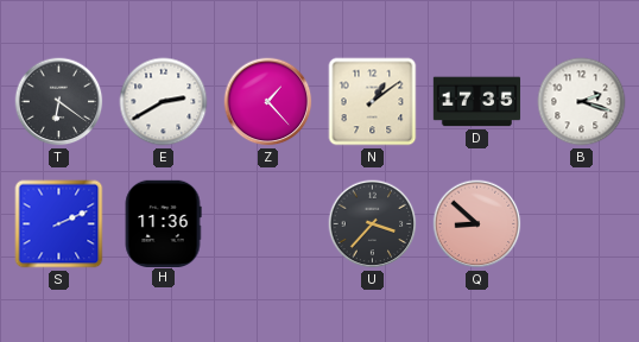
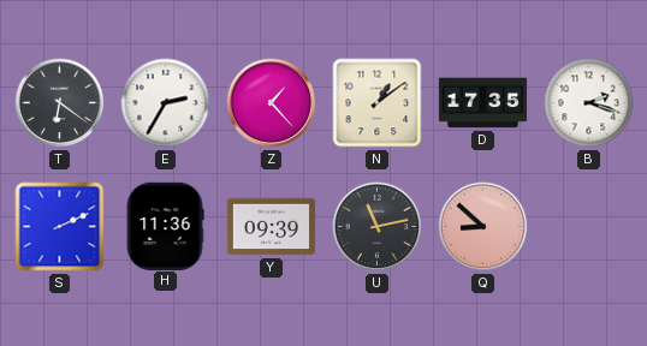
E: 2:40 -> 2:35 (166, 103)
Y: none -> 09:39 (271, 227)
U: 3:37 -> 11:13 (378, 227)
